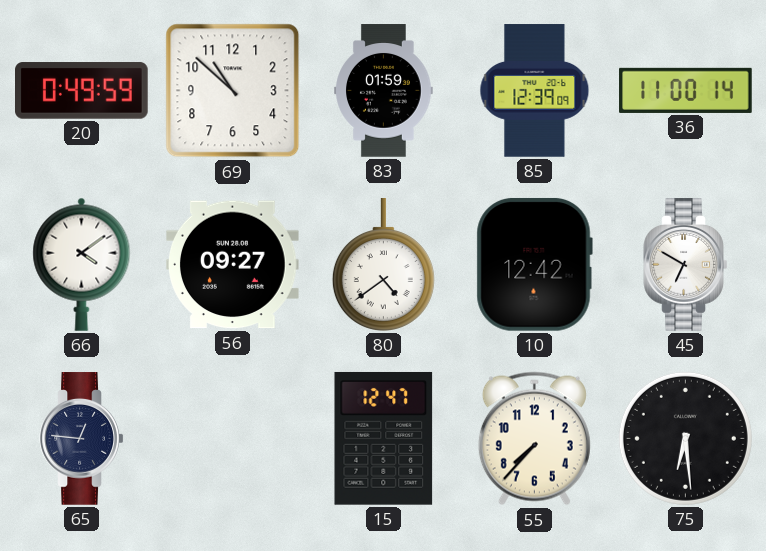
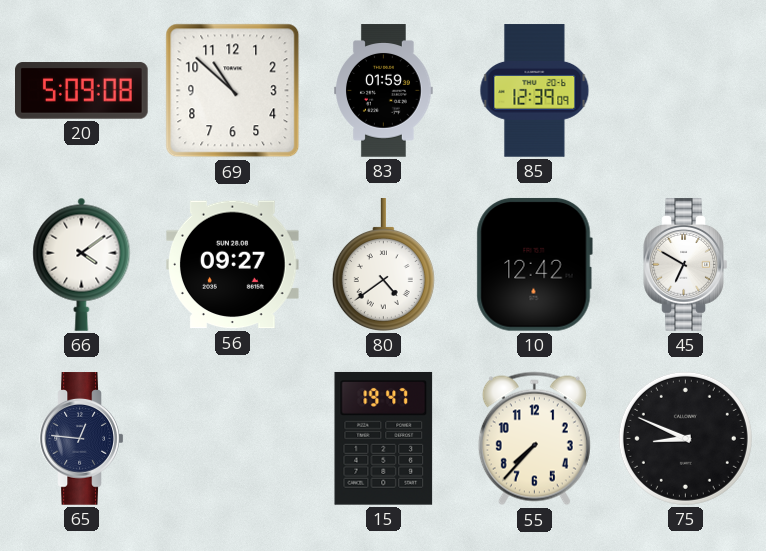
20: 0:49 -> 5:09 (82, 91)
36: 11:00 -> none (686, 90)
15: 12:47 -> 19:47 (384, 438)
75: 6:29 -> 8:49 (685, 438)
